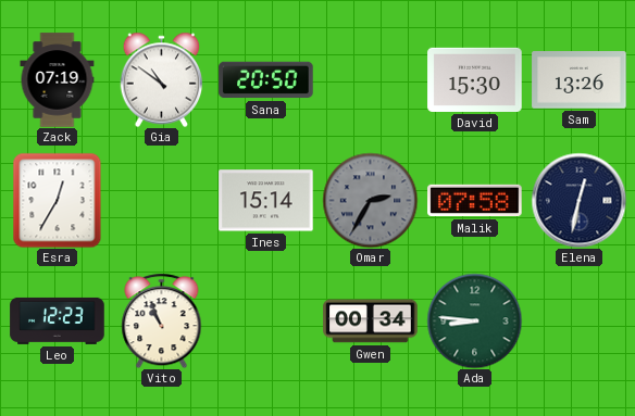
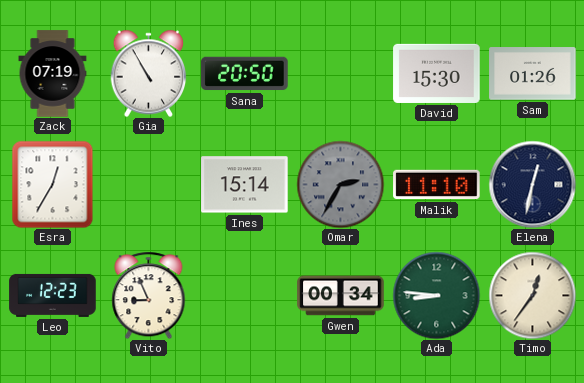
Gia: 10:51 -> 10:55 (149, 73)
Sam: 13:26 -> 01:26 (533, 74)
Malik: 07:58 -> 11:10 (437, 185)
Vito: 10:56 -> 8:56 (149, 295)
Timo: none -> 12:36 (532, 295)
